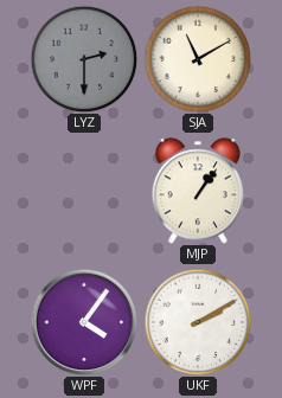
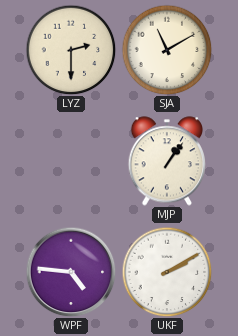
LYZ dial: grey -> cream (71, 50)
WPF: 4:06 -> 4:46 (71, 272)
